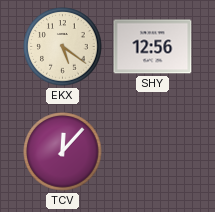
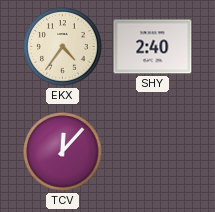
EKX: 5:21 -> 4:36 (63, 47)
SHY: 12:56 -> 2:40 (153, 47)
